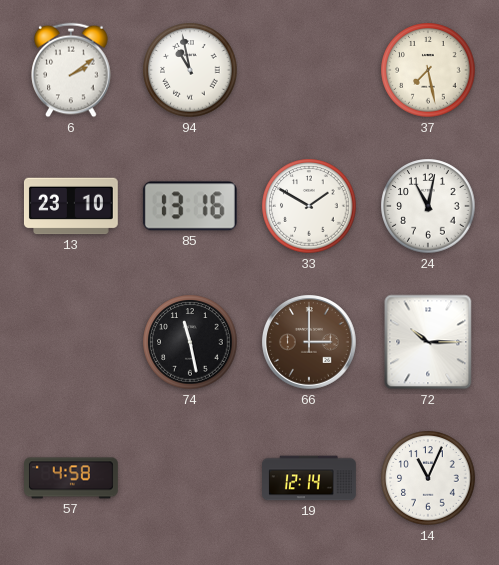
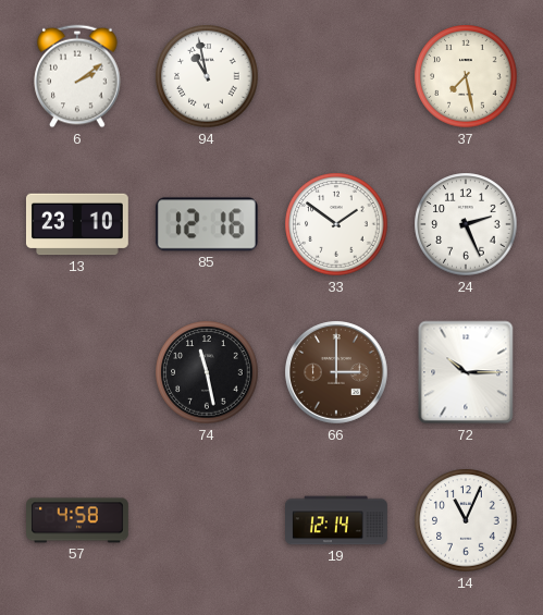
85: 13:16 -> 12:16 (207, 224)
33: 1:50 -> 1:51 (336, 224)
24: 11:02 -> 2:26 (466, 224)
